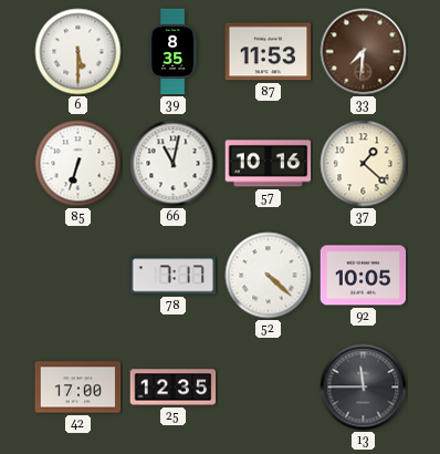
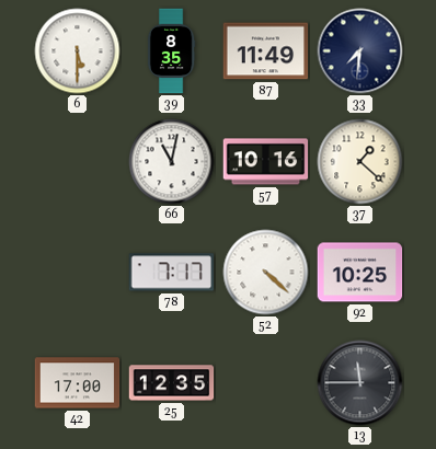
87: 11:53 -> 11:49 (266, 51)
33 dial: brown -> navy (360, 51)
85: 6:33 -> none (78, 164)
92: 10:05 -> 10:25 (360, 273)
